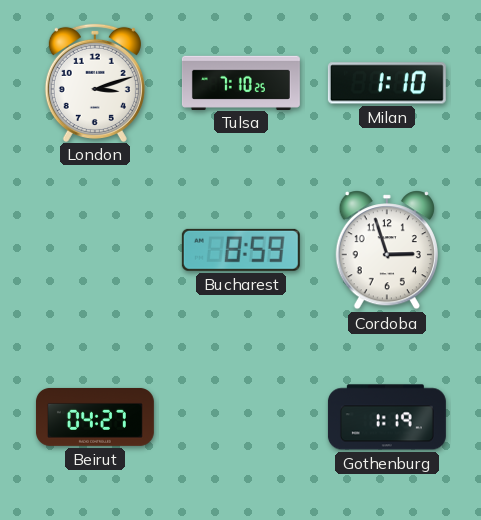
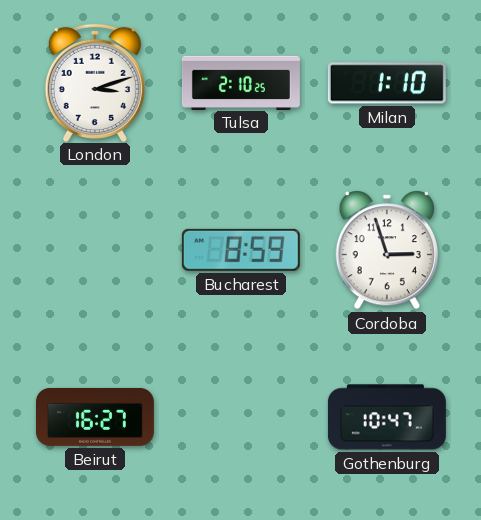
Tulsa: 7:10 -> 2:10 (241, 82)
Beirut: 04:27 -> 16:27 (95, 417)
Gothenburg: 1:19 -> 10:47 (387, 417)
